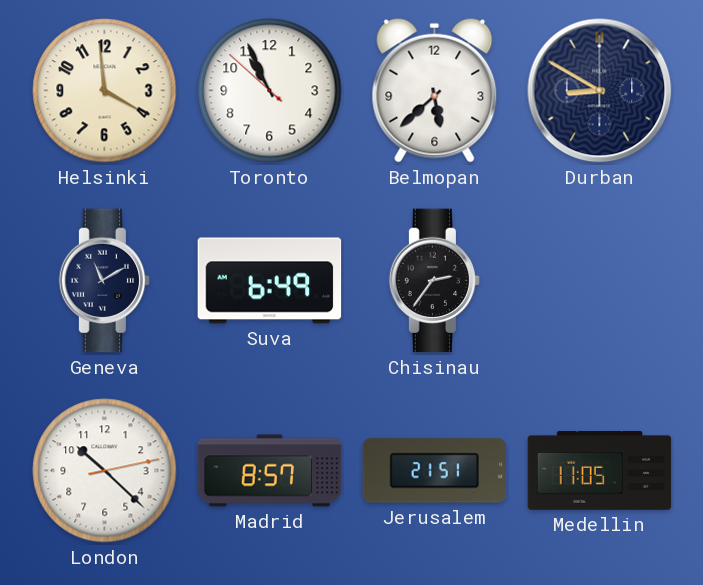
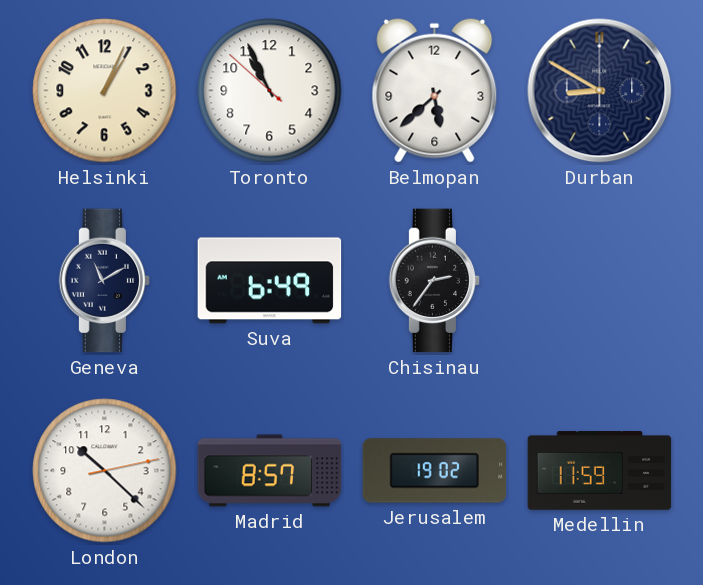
Helsinki: 3:59 -> 1:04 (105, 91)
Jerusalem: 21:51 -> 19:02 (435, 471)
Medellin: 11:05 -> 11:59 (600, 471)
